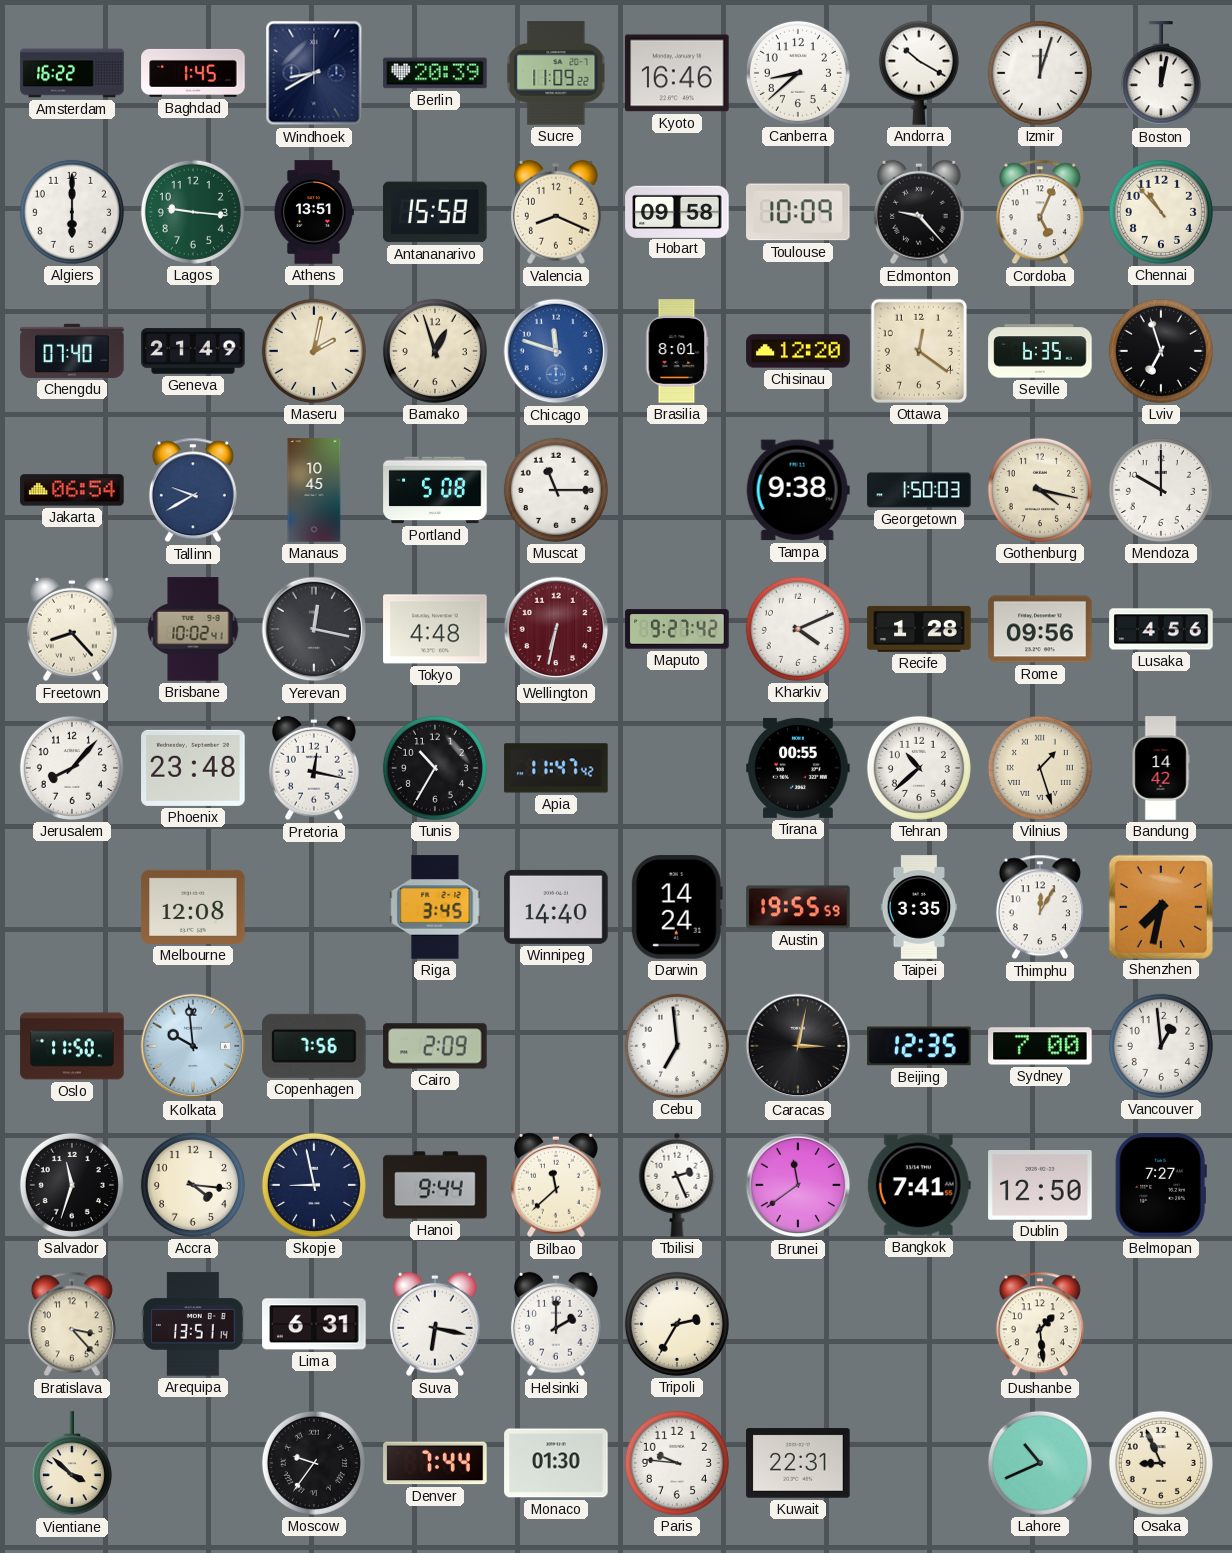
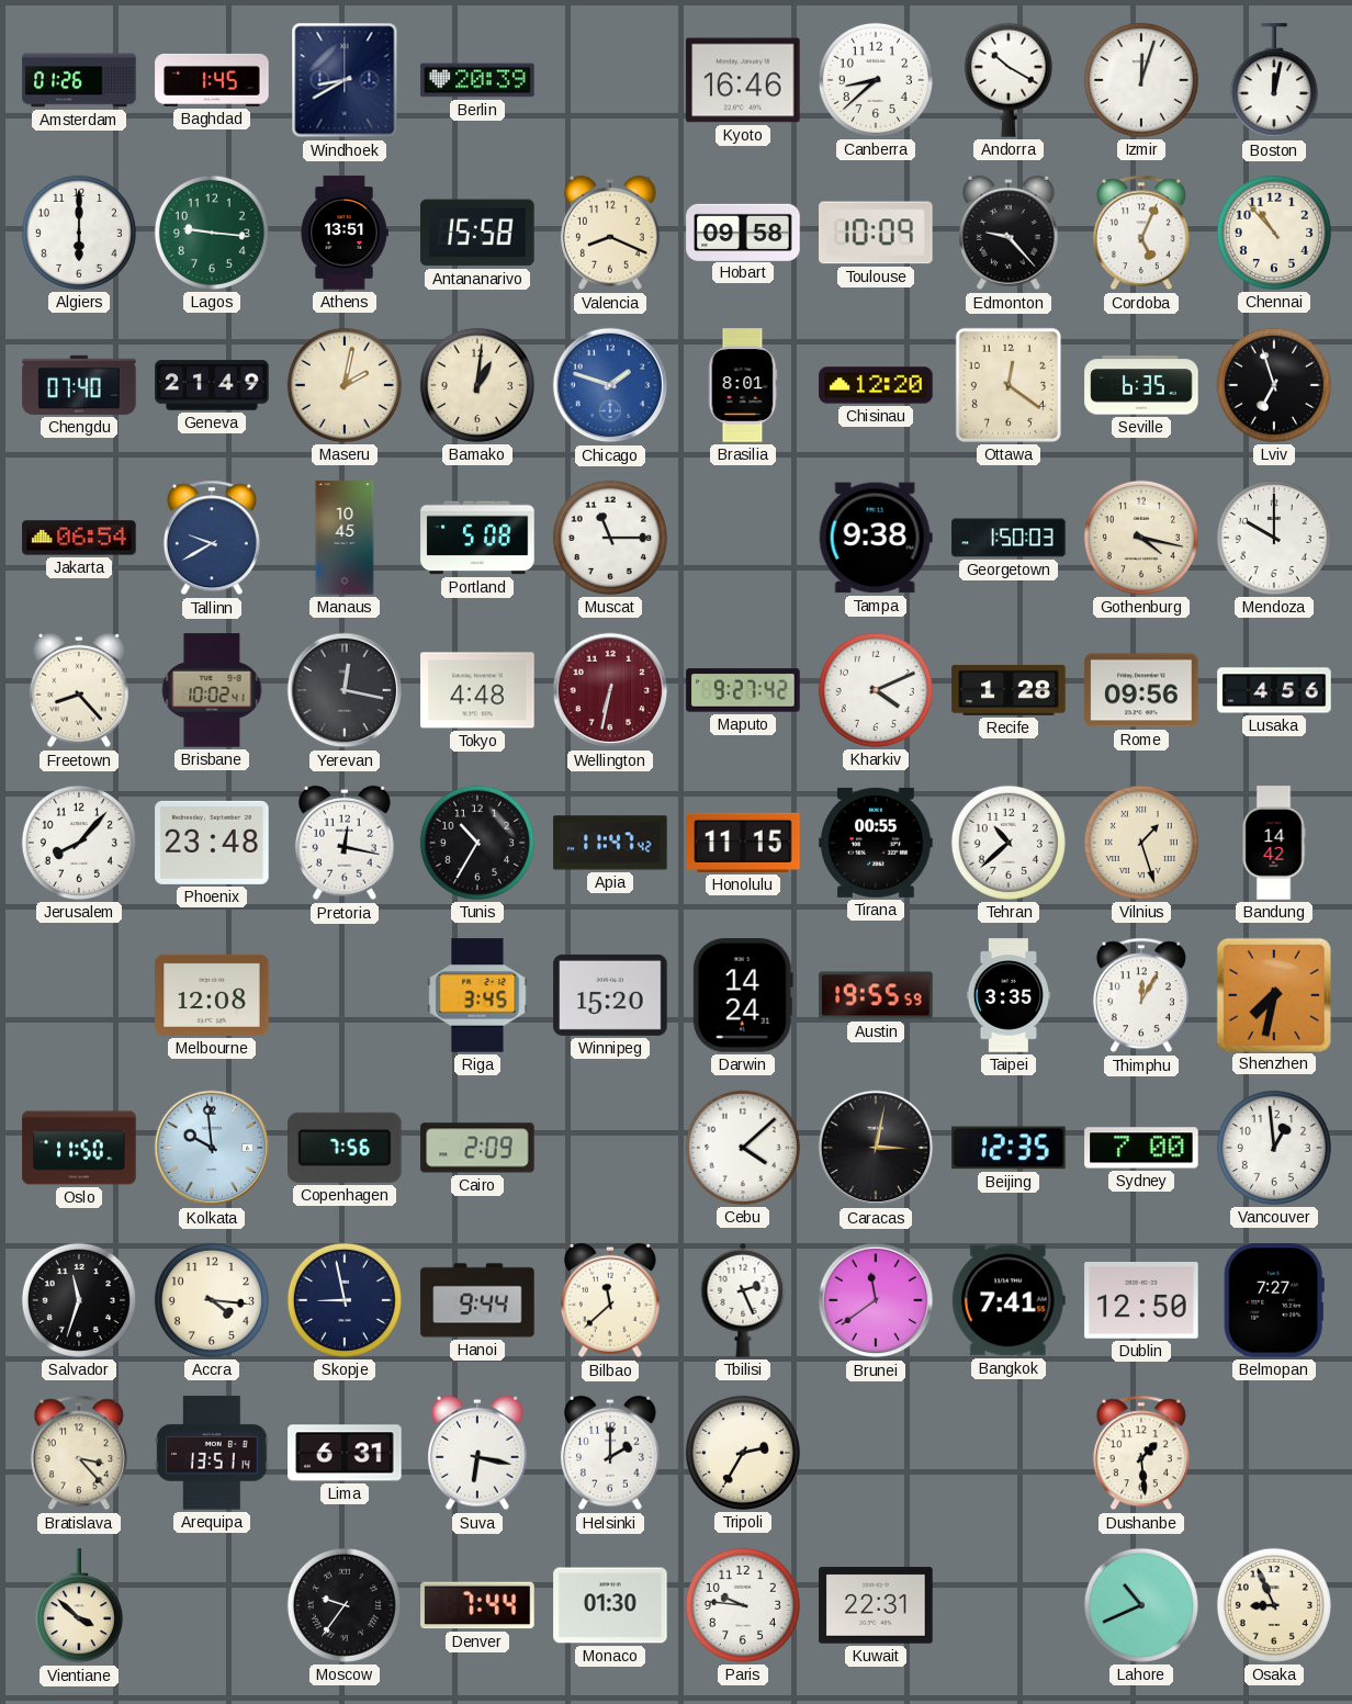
Amsterdam: 16:22 -> 01:26 (79, 80)
Sucre: 11:09 -> none (556, 73)
Bamako: 12:57 -> 1:01 (477, 385)
Chicago: 11:48 -> 1:48 (610, 385)
Honolulu: none -> 11:15 (743, 843)
Winnipeg: 14:40 -> 15:20 (610, 995)
Cebu: 6:59 -> 4:08 (743, 1148)
